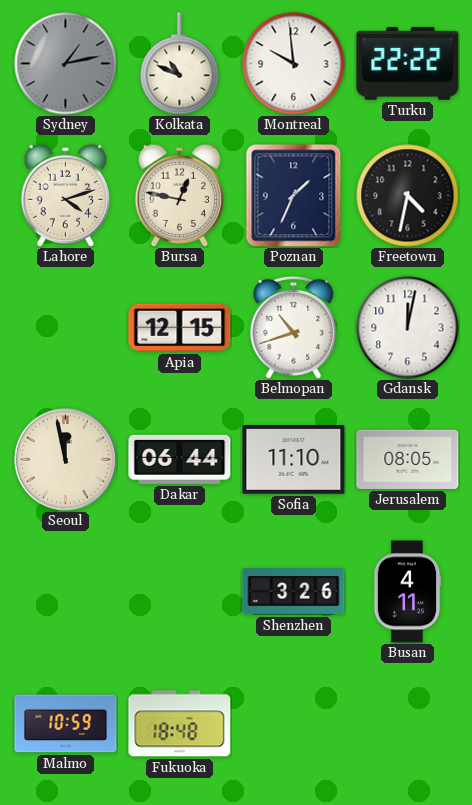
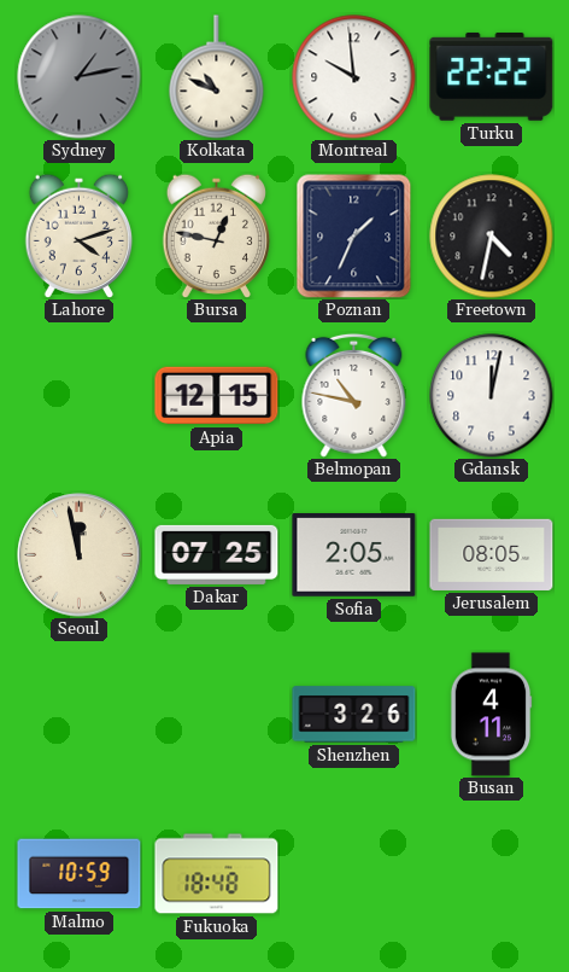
Belmopan: 10:42 -> 10:47 (354, 395)
Dakar: 06:44 -> 07:25 (217, 554)
Sofia: 11:10 -> 2:05 (354, 555)
